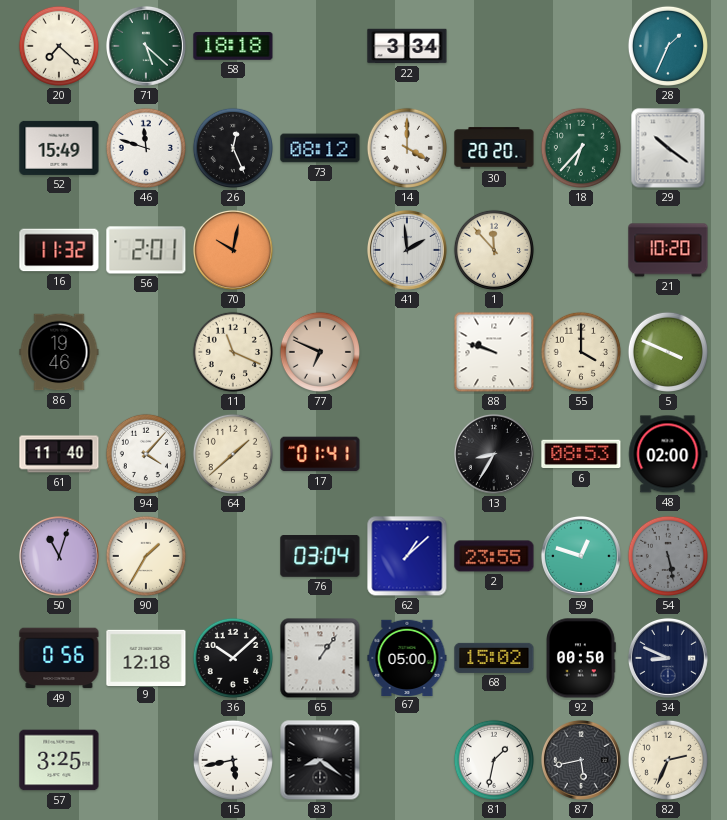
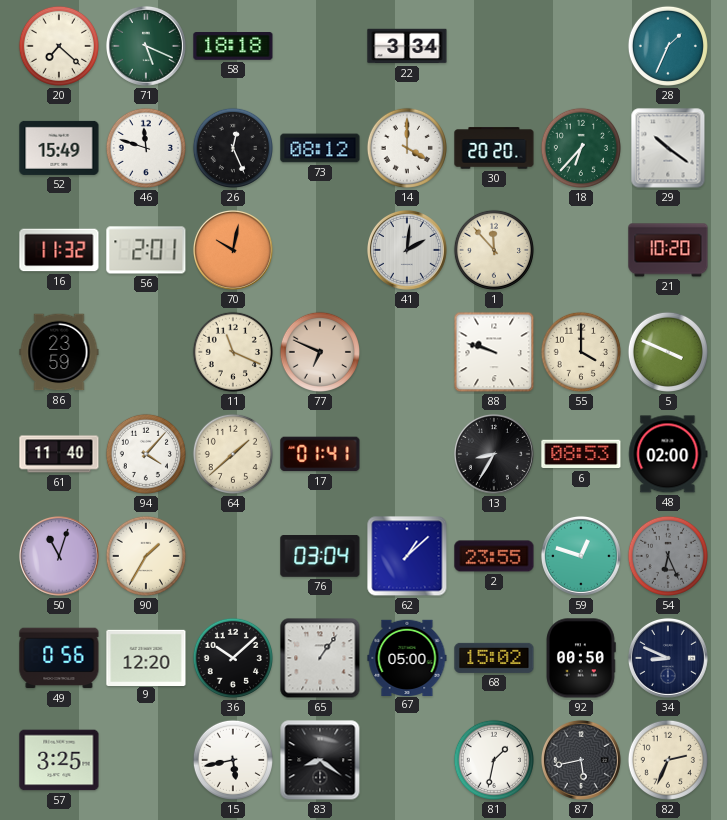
71: 5:22 -> 5:19 (146, 46)
41: 1:59 -> 2:01 (407, 250)
86: 19:46 -> 23:59 (59, 352)
54: 5:28 -> 6:26 (668, 556)
9: 12:18 -> 12:20 (146, 657)
